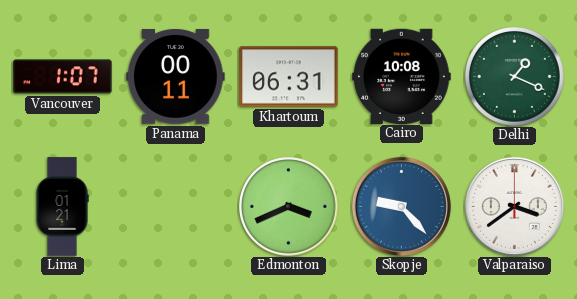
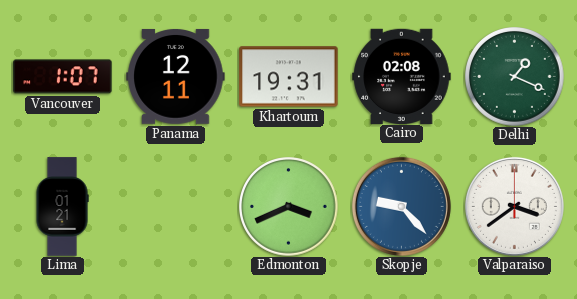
Panama: 00:11 -> 12:11 (176, 76)
Khartoum: 06:31 -> 19:31 (289, 77)
Cairo: 10:08 -> 02:08 (402, 76)
